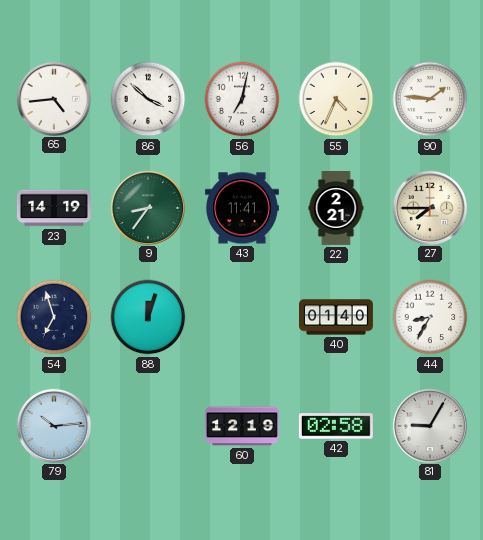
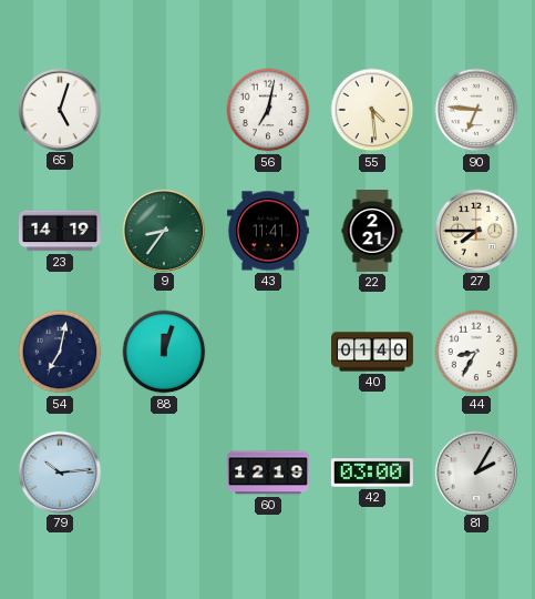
65: 4:44 -> 5:03 (59, 109)
86: 3:52 -> none (148, 99)
55: 4:34 -> 4:29 (372, 110)
90: 1:46 -> 6:46 (476, 110)
54: 6:57 -> 7:02 (60, 352)
42: 02:58 -> 03:00 (372, 473)
81: 9:05 -> 2:05 (475, 471)
